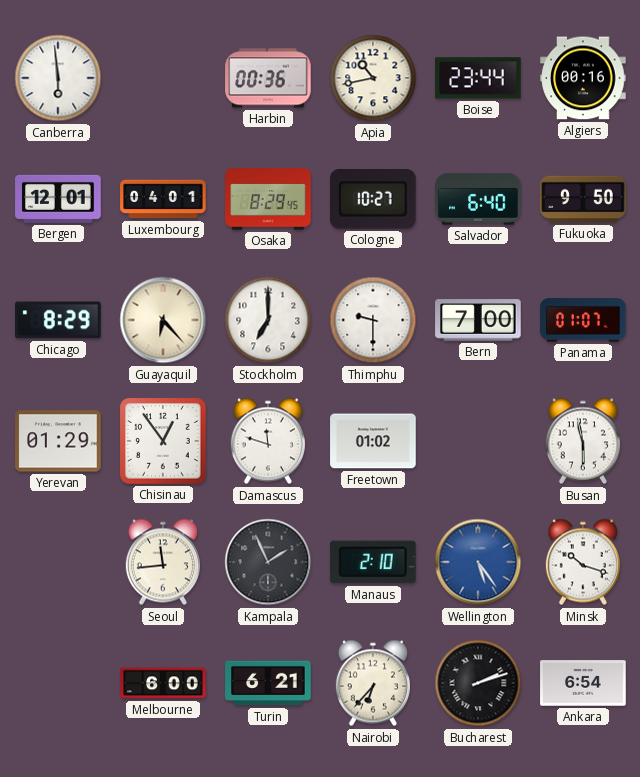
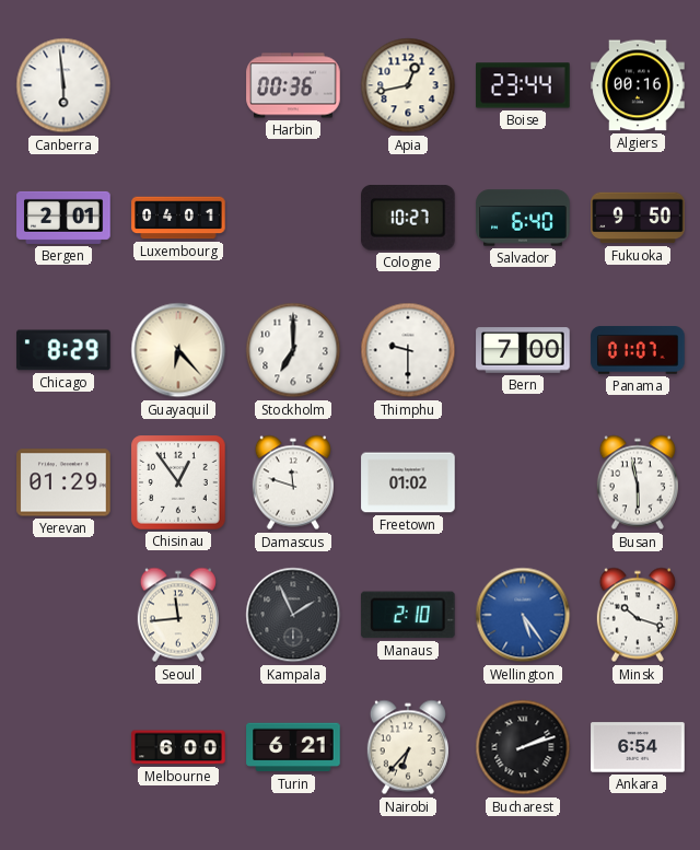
Apia: 10:43 -> 12:43 (408, 85)
Bergen: 12:01 -> 2:01 (63, 218)
Osaka: 8:29 -> none (268, 199)
